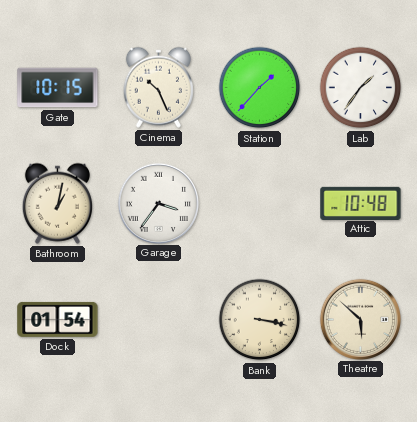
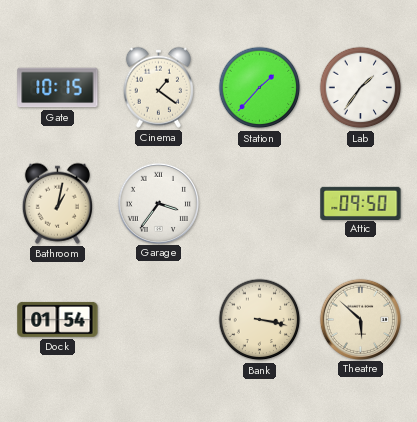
Cinema: 10:26 -> 1:21 (158, 87)
Attic: 10:48 -> 09:50 (361, 203)
